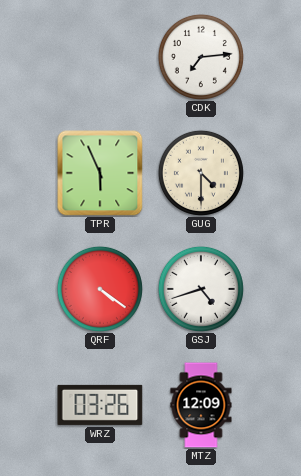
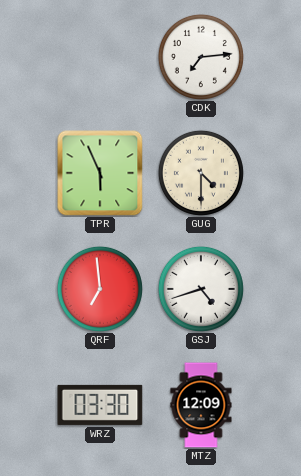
QRF: 4:21 -> 6:59 (100, 289)
WRZ: 03:26 -> 03:30 (100, 405)
